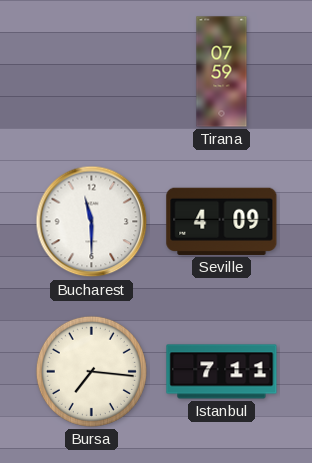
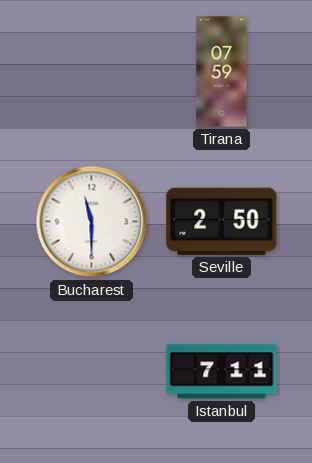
Seville: 4:09 -> 2:50 (222, 221)
Bursa: 7:16 -> none (91, 371)
